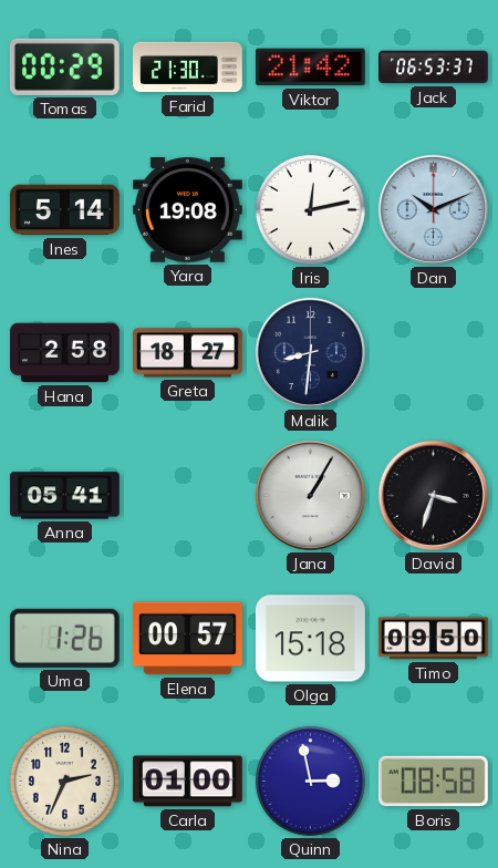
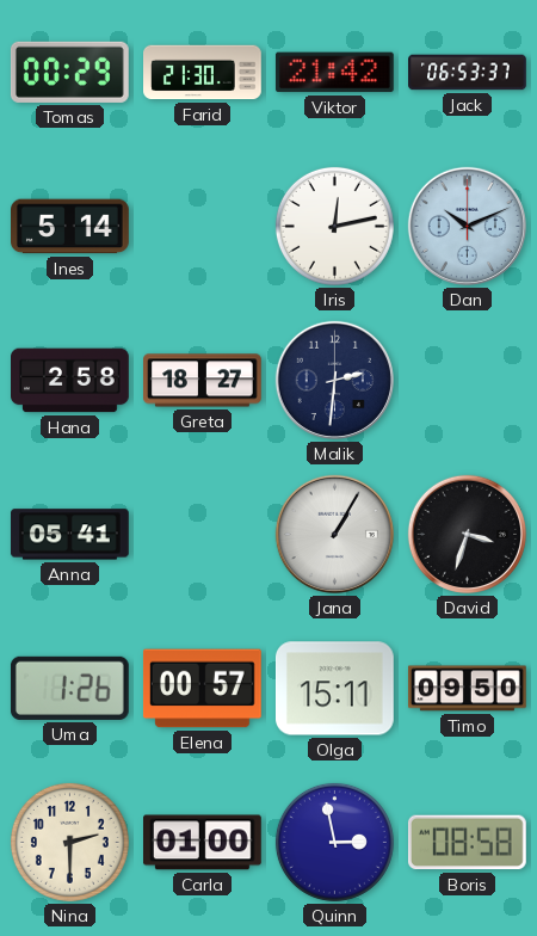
Yara: 19:08 -> none (187, 210)
Malik: 8:31 -> 2:31 (334, 380)
Olga: 15:18 -> 15:11 (334, 689)
Nina: 2:34 -> 2:30 (69, 842)
